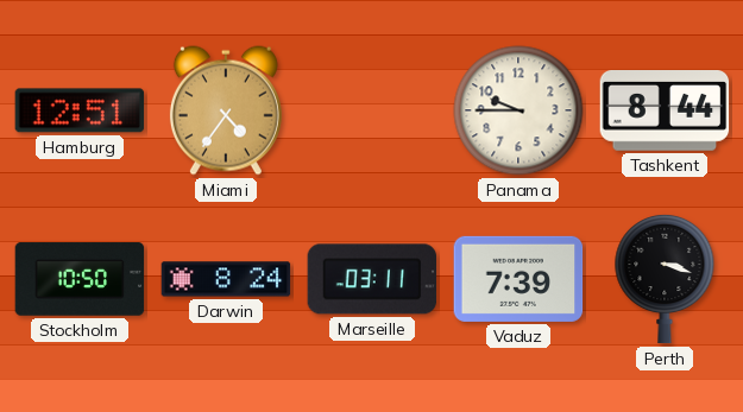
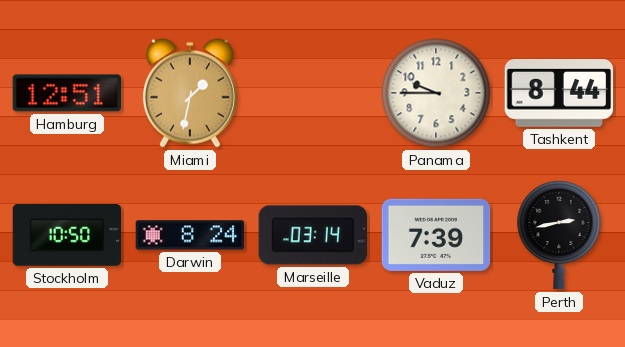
Miami: 4:36 -> 1:32 (190, 93)
Marseille: 03:11 -> 03:14 (313, 235)
Perth: 3:18 -> 2:43 (559, 235)
